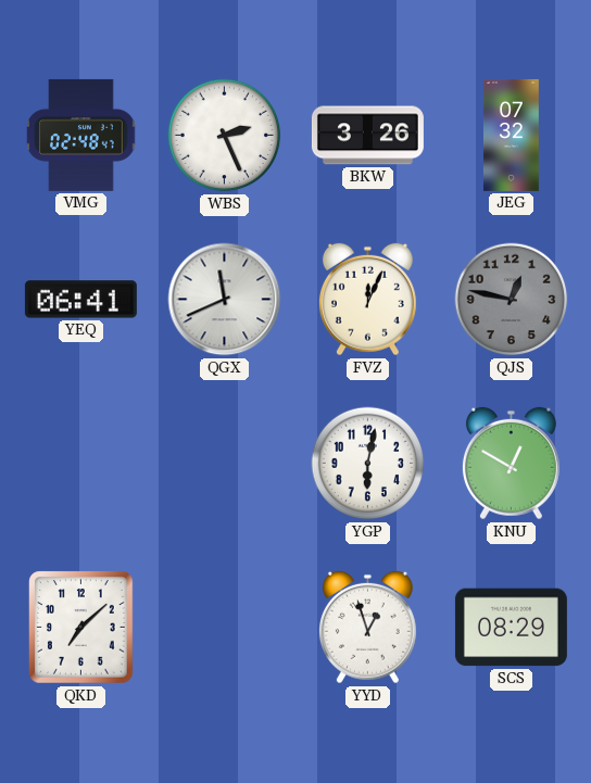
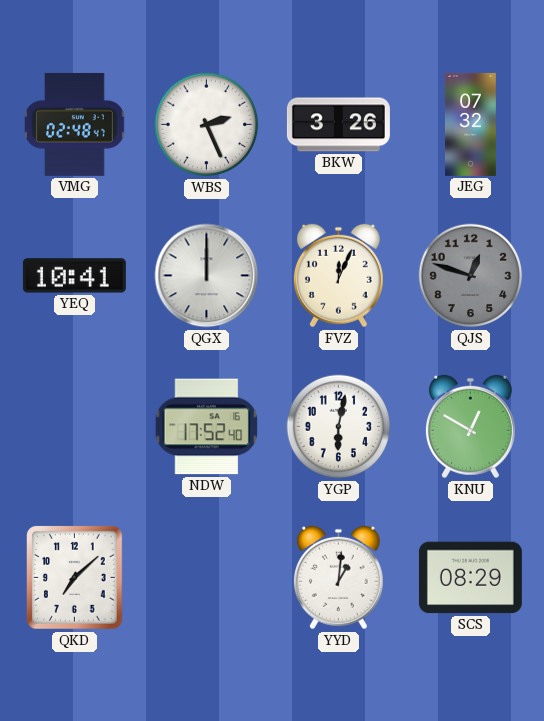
YEQ: 06:41 -> 10:41 (74, 276)
QGX: 11:41 -> 12:00 (207, 276)
QJS: 12:47 -> 12:48 (471, 276)
NDW: none -> 17:52 (207, 427)
YYD: 12:57 -> 1:01 (338, 578)
